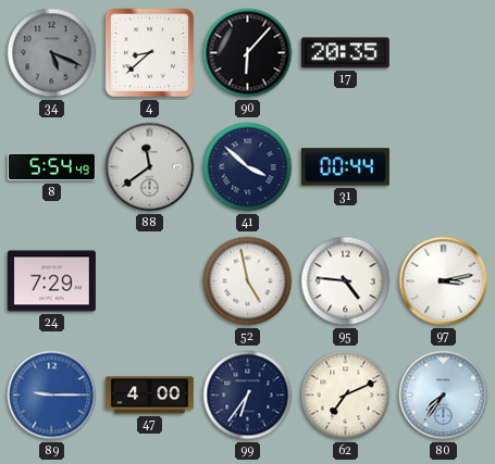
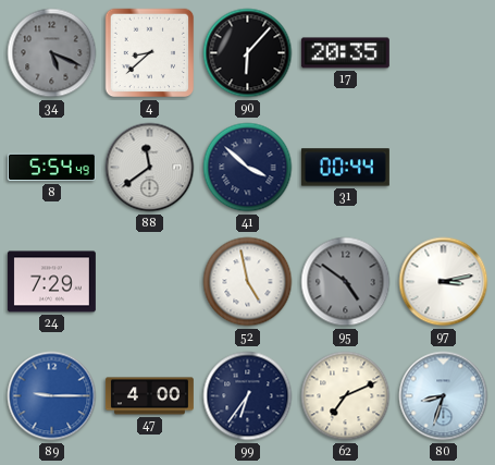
95: 4:46 -> 4:51 (346, 282)
95 dial: white -> grey (346, 282)
80: 7:36 -> 8:33 (444, 396)
